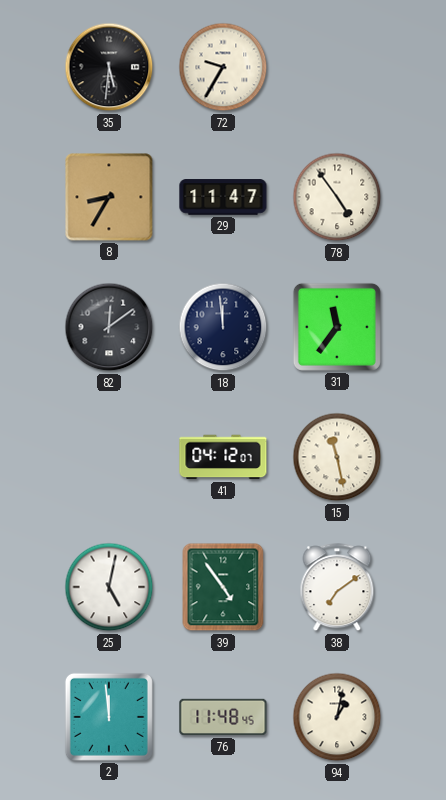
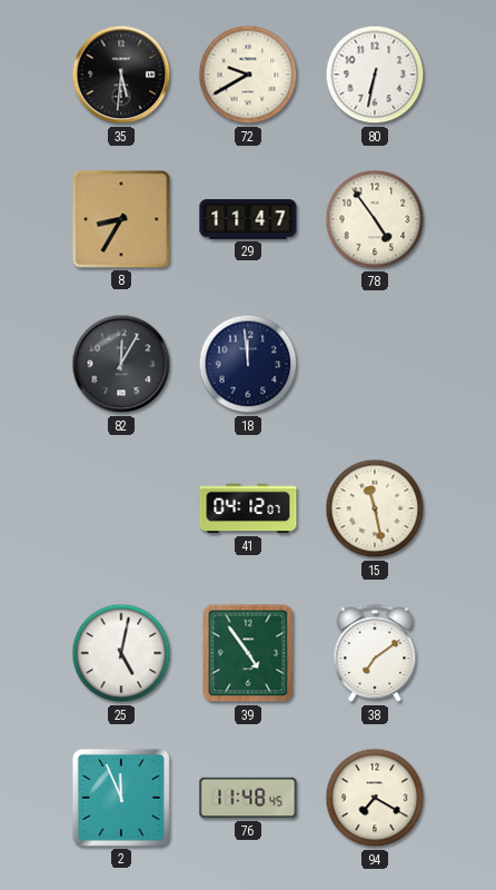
72: 9:35 -> 9:40 (248, 75)
80: none -> 6:32 (375, 75)
82: 12:09 -> 12:05 (121, 364)
31: 11:36 -> none (337, 327)
2: 11:59 -> 11:56 (121, 798)
94: 1:02 -> 7:20 (375, 798)
